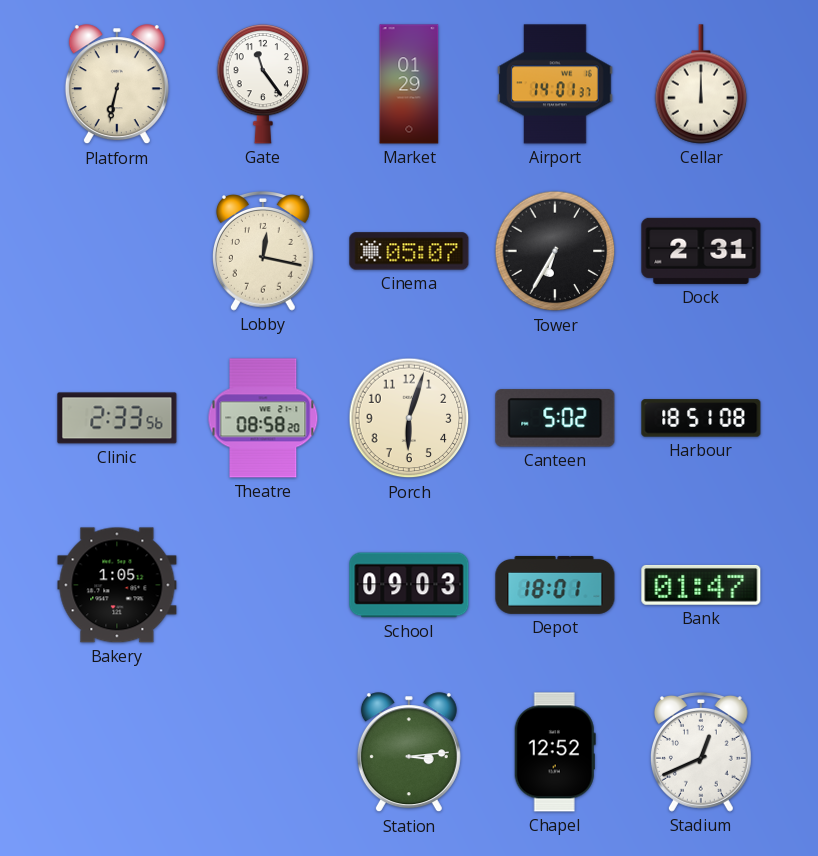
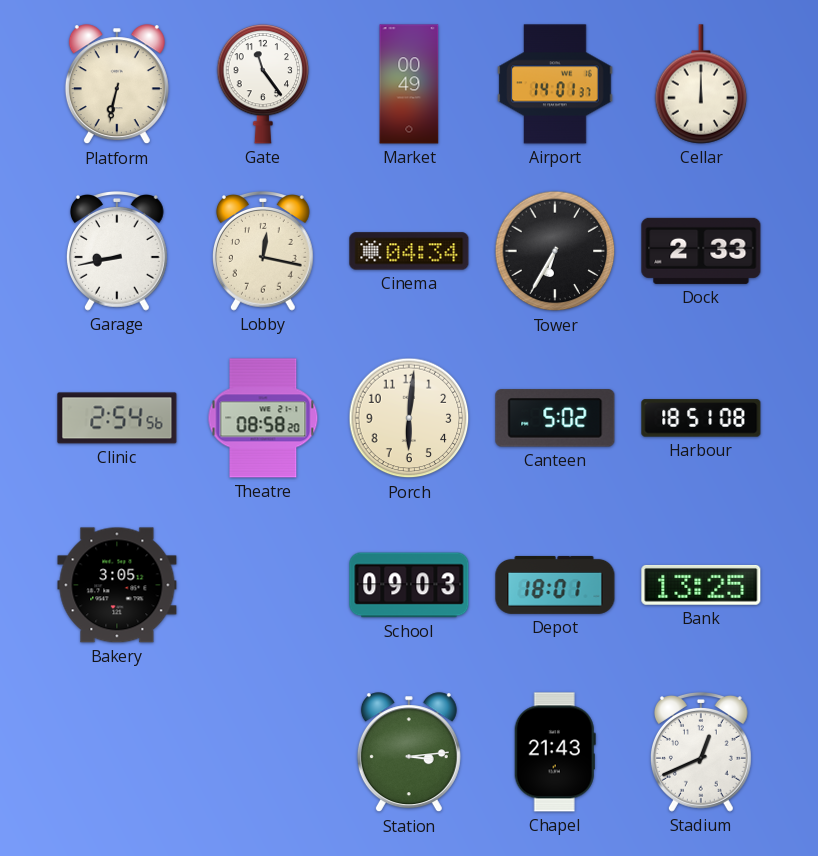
Market: 01:29 -> 00:49 (409, 84)
Garage: none -> 8:43 (117, 251)
Cinema: 05:07 -> 04:34 (409, 251)
Dock: 2:31 -> 2:33 (701, 251)
Clinic: 2:33 -> 2:54 (117, 418)
Porch: 6:03 -> 6:01 (409, 418)
Bakery: 1:05 -> 3:05 (117, 585)
Bank: 01:47 -> 13:25 (701, 585)
Chapel: 12:52 -> 21:43 (555, 752)
